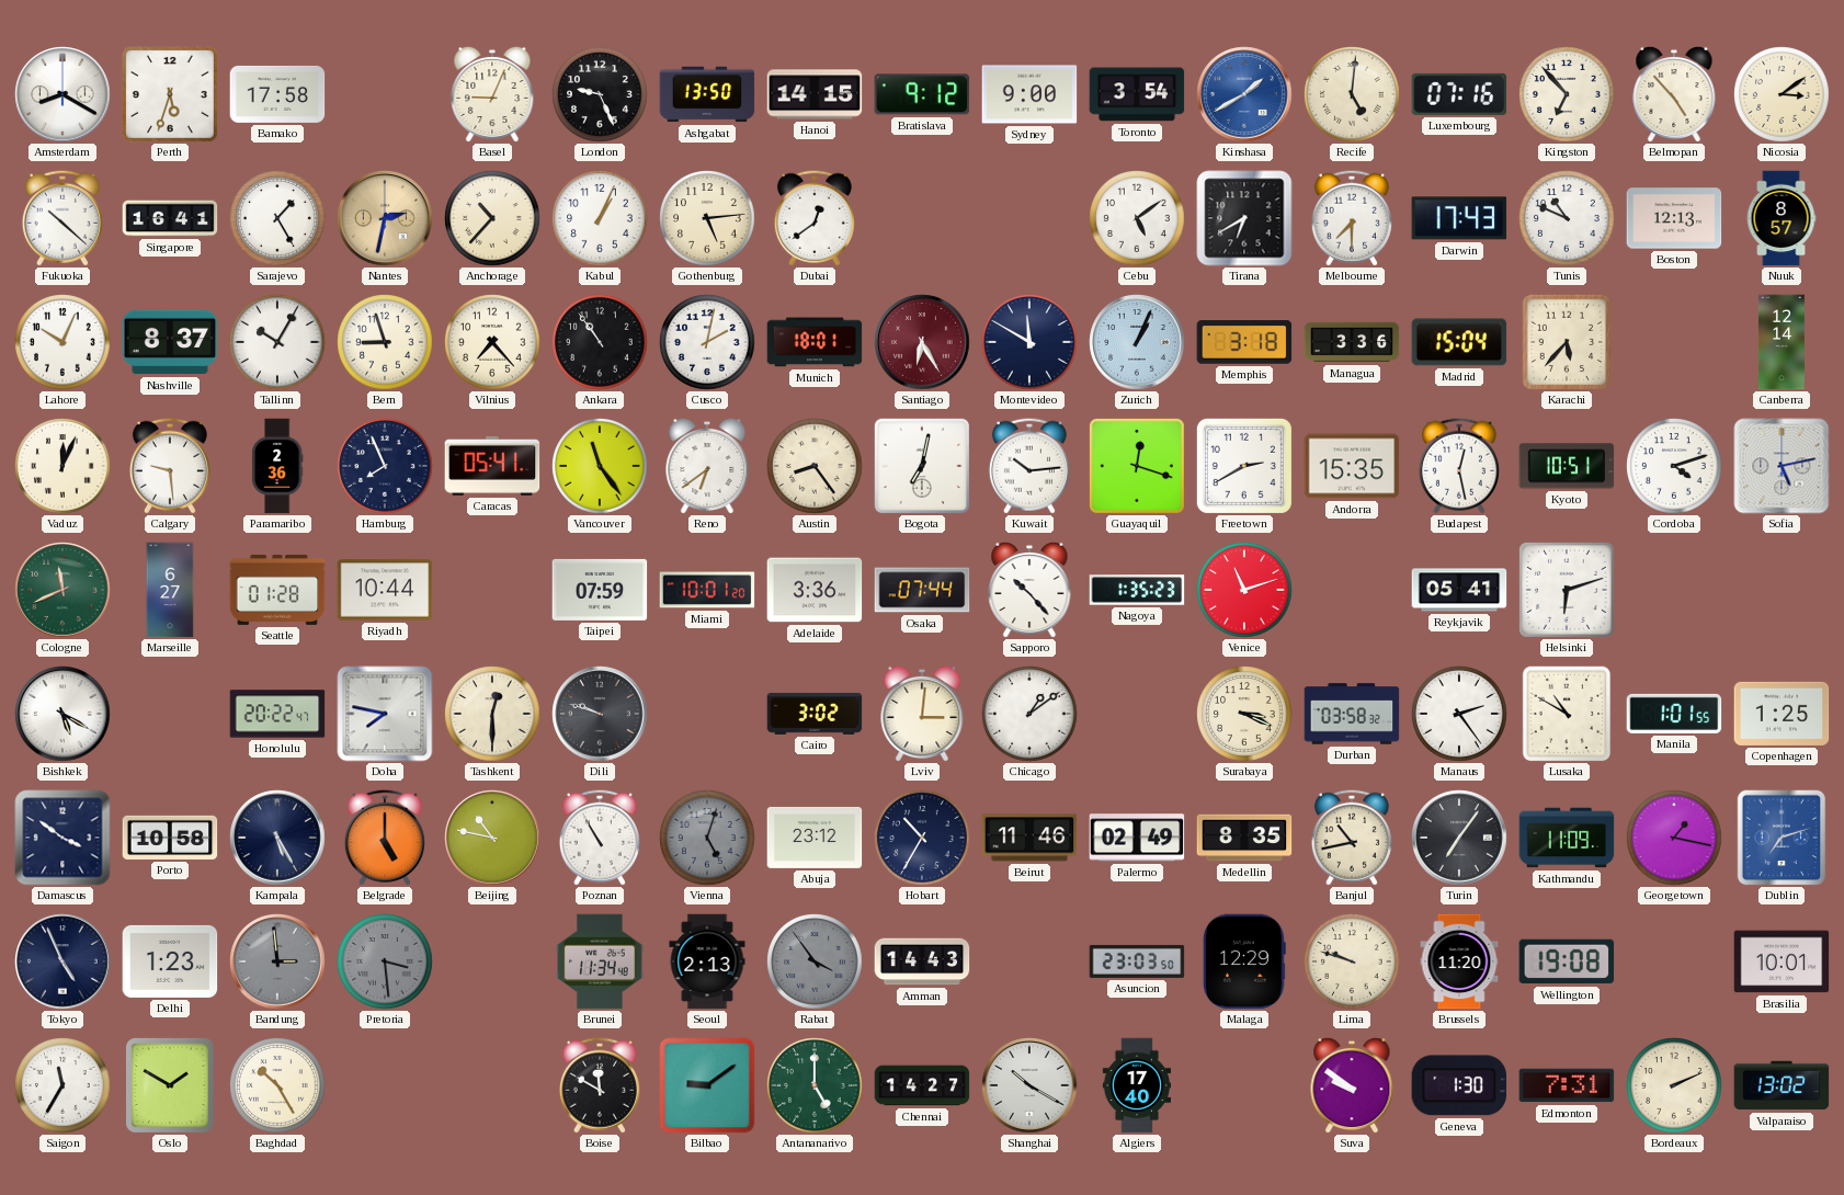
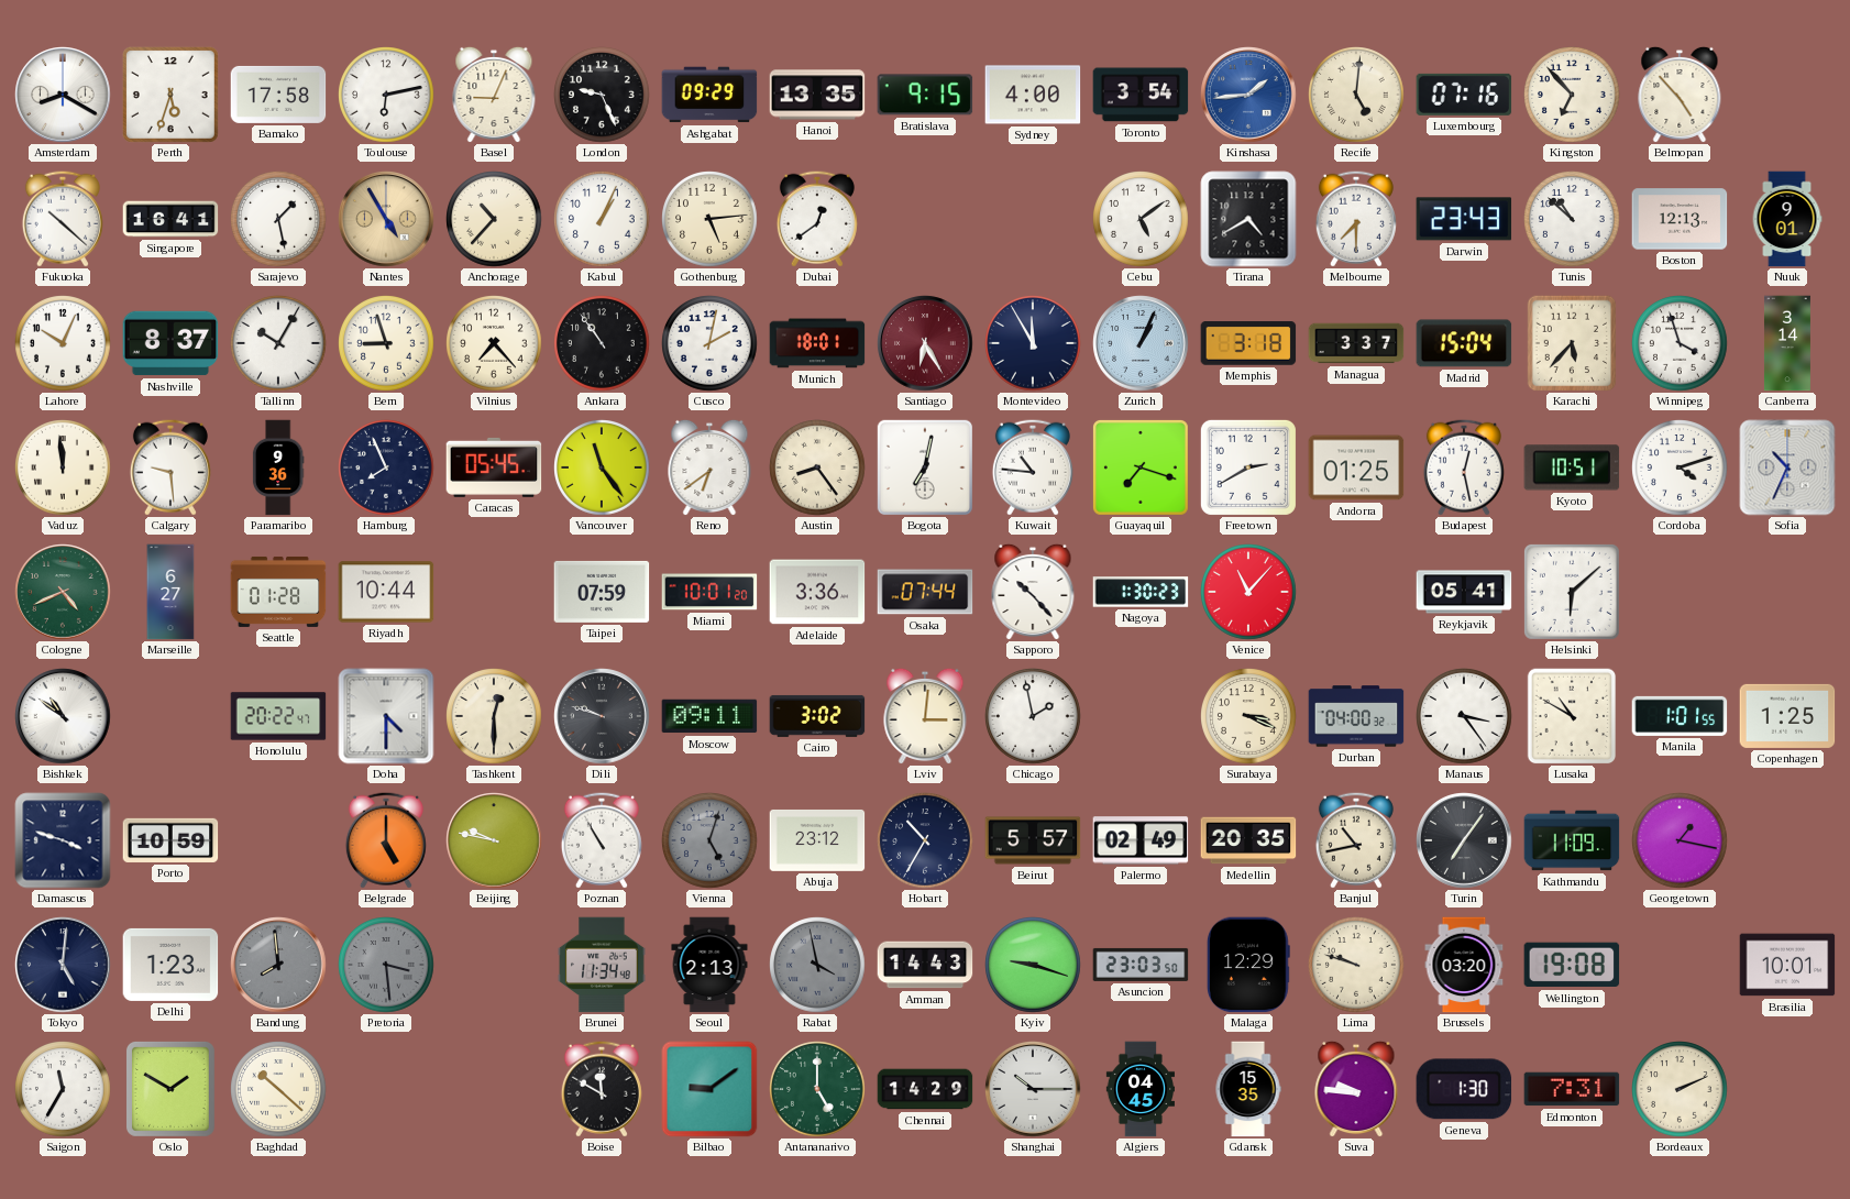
Toulouse: none -> 6:13 (386, 95)
Ashgabat: 13:50 -> 09:29 (709, 95)
Hanoi: 14:15 -> 13:35 (817, 95)
Bratislava: 9:12 -> 9:15 (925, 95)
Sydney: 9:00 -> 4:00 (1033, 95)
Kinshasa: 1:40 -> 1:44 (1248, 95)
Nicosia: 3:09 -> none (1782, 94)
Sarajevo: 1:25 -> 1:28 (278, 219)
Nantes: 2:32 -> 4:55 (386, 219)
Tirana: 6:40 -> 4:40 (1248, 219)
Darwin: 17:43 -> 23:43 (1464, 219)
Tunis: 10:49 -> 10:52 (1572, 219)
Nuuk: 8:57 -> 9:01 (1787, 219)
Montevideo: 11:50 -> 11:55 (1033, 343)
Managua: 3:36 -> 3:37 (1356, 343)
Winnipeg: none -> 3:57 (1680, 343)
Canberra: 12:14 -> 3:14 (1787, 343)
Vaduz: 12:04 -> 11:59 (63, 468)
Paramaribo: 2:36 -> 9:36 (278, 468)
Caracas: 05:41 -> 05:45 (494, 468)
Kuwait: 10:14 -> 10:46 (1033, 468)
Guayaquil: 12:18 -> 7:18 (1141, 468)
Andorra: 15:35 -> 01:25 (1356, 468)
Sofia: 5:13 -> 10:34 (1787, 468)
Cologne: 11:41 -> 4:41 (63, 592)
Nagoya: 1:35 -> 1:30 (1141, 592)
Venice: 11:12 -> 11:07 (1248, 592)
Helsinki: 6:12 -> 6:08 (1572, 592)
Bishkek: 5:20 -> 10:51 (63, 716)
Doha: 7:47 -> 4:30 (386, 716)
Moscow: none -> 09:11 (709, 716)
Chicago: 1:09 -> 1:58 (1033, 716)
Durban: 03:58 -> 04:00 (1356, 716)
Manaus: 2:24 -> 3:24 (1464, 716)
Damascus: 3:51 -> 3:48 (63, 840)
Porto: 10:58 -> 10:59 (170, 840)
Kampala: 5:25 -> none (277, 838)
Beijing: 10:47 -> 9:47 (494, 840)
Beirut: 11:46 -> 5:57 (1033, 840)
Medellin: 8:35 -> 20:35 (1248, 840)
Dublin: 7:12 -> none (1782, 838)
Tokyo: 4:56 -> 5:01 (63, 965)
Bandung: 2:59 -> 7:59 (278, 965)
Rabat: 3:54 -> 3:58 (817, 965)
Kyiv: none -> 9:18 (1033, 965)
Brussels: 11:20 -> 03:20 (1464, 965)
Baghdad: 10:25 -> 10:22 (278, 1089)
Chennai: 14:27 -> 14:29 (925, 1089)
Shanghai: 10:20 -> 10:15 (1033, 1089)
Algiers: 17:40 -> 04:45 (1139, 1089)
Gdansk: none -> 15:35 (1248, 1089)
Suva: 9:51 -> 9:46 (1356, 1089)
Valparaiso: 13:02 -> none (1782, 1085)
